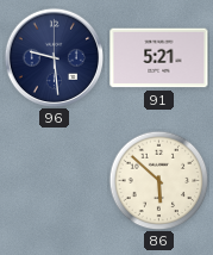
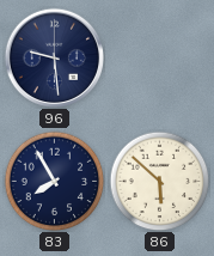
91: 5:21 -> none (159, 58)
83: none -> 7:55 (54, 181)
